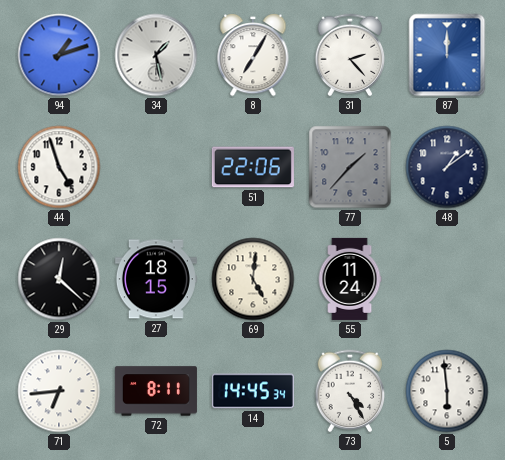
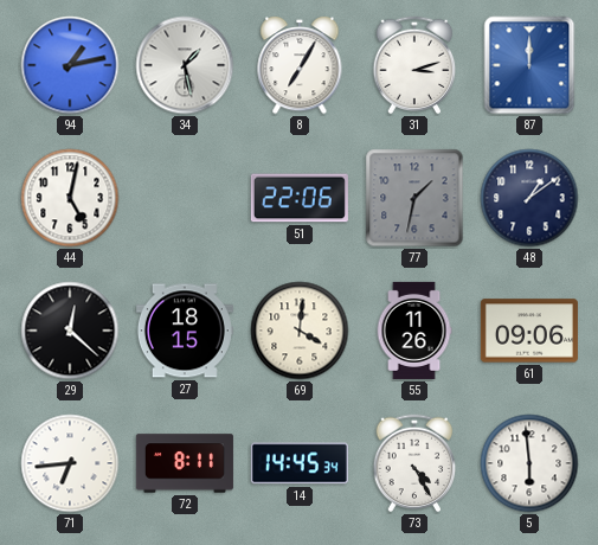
94: 1:12 -> 1:13 (70, 65)
31: 2:23 -> 3:12 (414, 65)
44: 4:57 -> 5:02 (70, 198)
77: 1:37 -> 1:32 (414, 198)
69: 5:01 -> 4:01 (300, 331)
55: 11:24 -> 11:26 (414, 331)
61: none -> 09:06 (529, 331)
